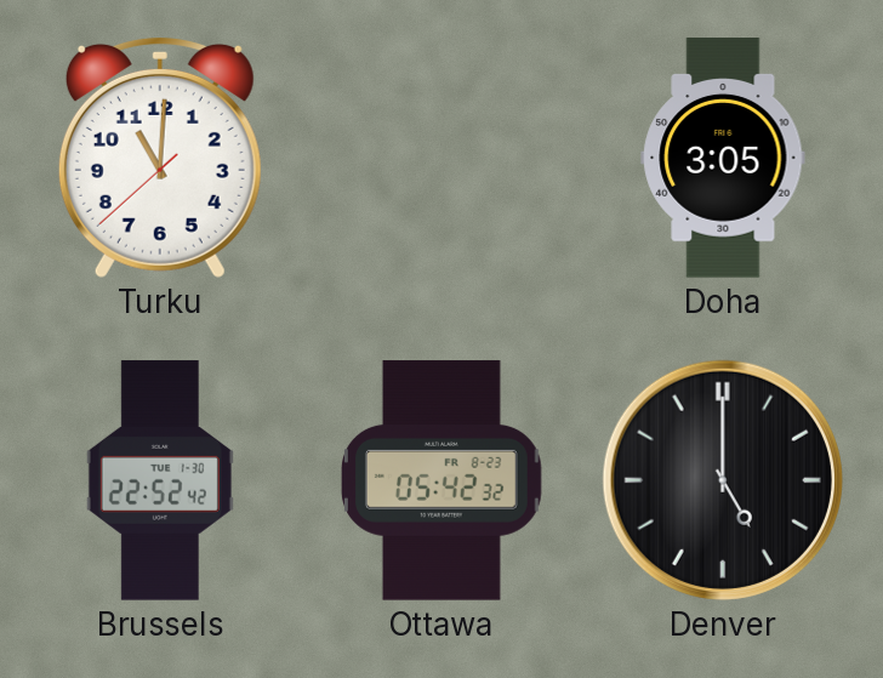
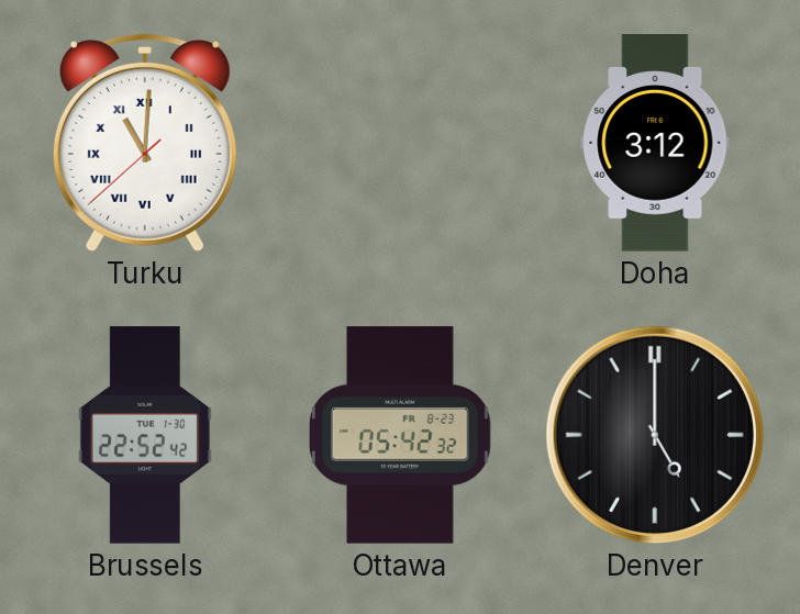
Turku numerals: Arabic -> Roman (145, 142)
Doha: 3:05 -> 3:12 (655, 143)
